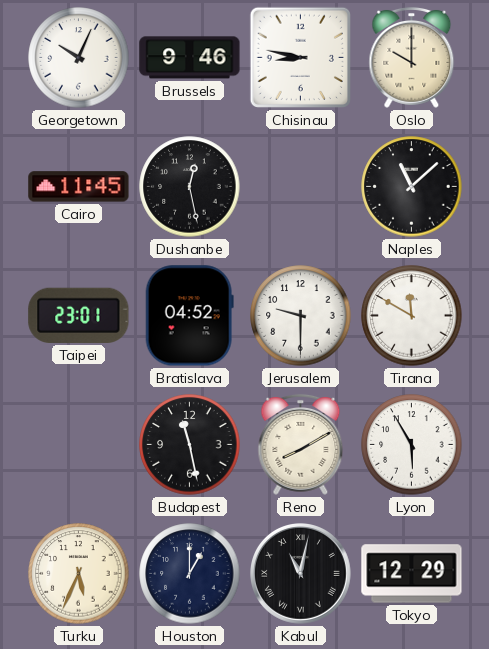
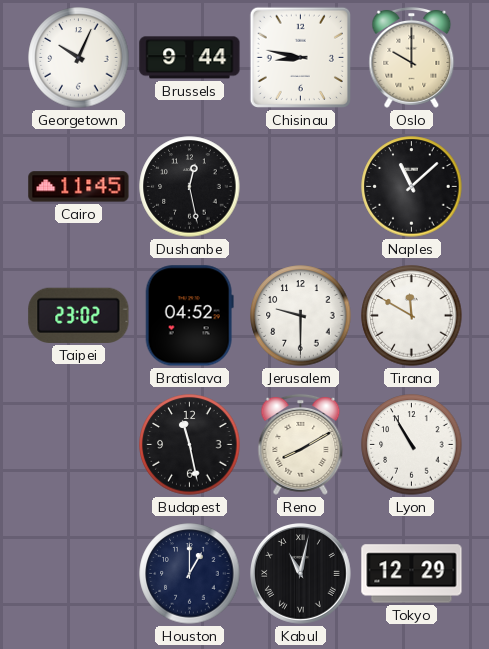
Brussels: 9:46 -> 9:44 (190, 58)
Taipei: 23:01 -> 23:02 (79, 315)
Lyon: 5:55 -> 10:55 (412, 445)
Turku: 5:34 -> none (79, 574)
